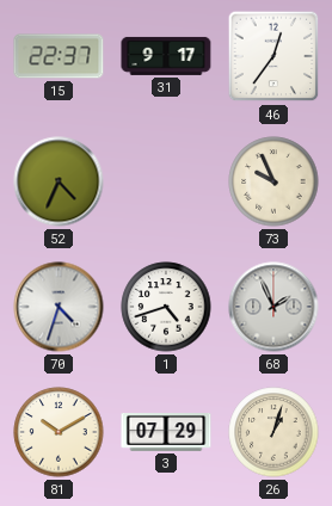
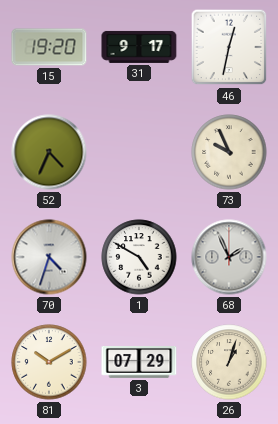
15: 22:37 -> 19:20 (49, 47)
46: 12:36 -> 12:32 (229, 47)
1: 4:42 -> 4:50 (139, 257)
